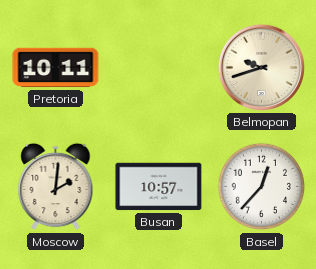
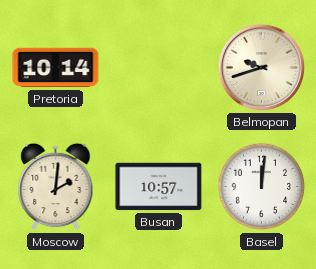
Pretoria: 10:11 -> 10:14 (56, 68)
Basel: 12:37 -> 12:01 (262, 187)
